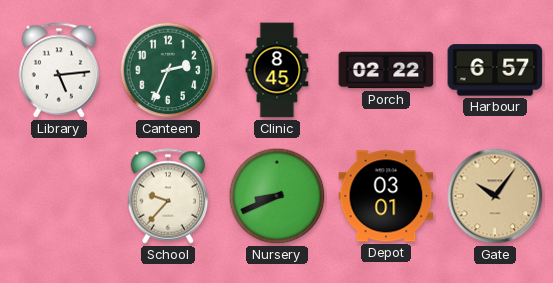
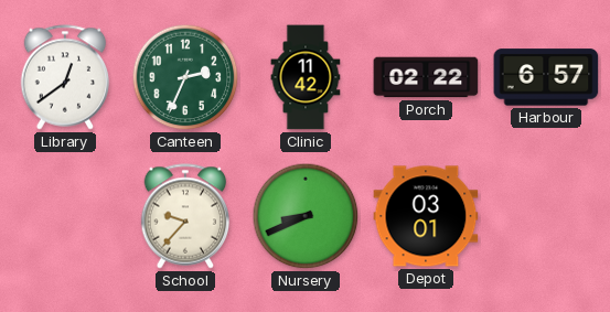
Library: 5:14 -> 12:39 (65, 77)
Clinic: 8:45 -> 11:42 (306, 77)
Gate: 10:06 -> none (495, 196)
